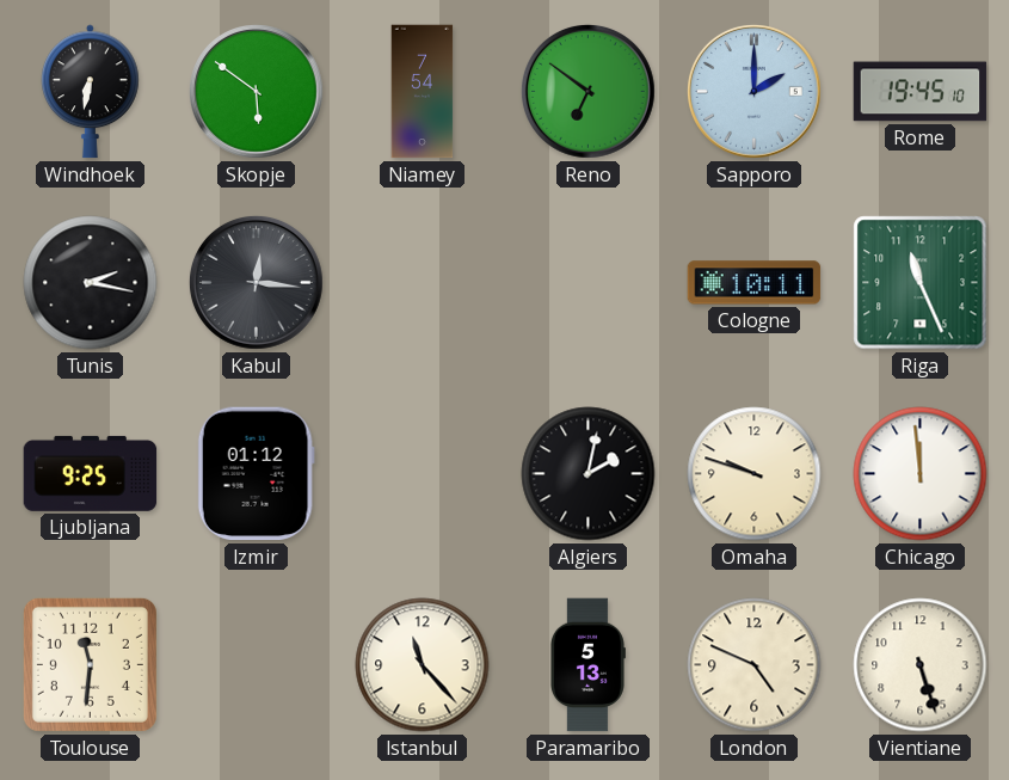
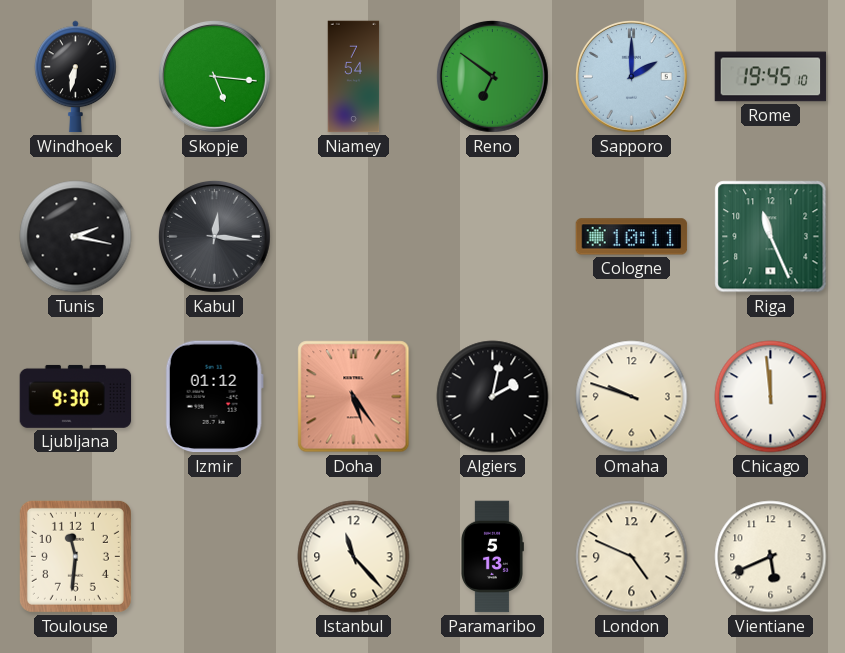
Skopje: 5:51 -> 5:16 (214, 76)
Ljubljana: 9:25 -> 9:30 (76, 396)
Doha: none -> 5:24 (354, 397)
Vientiane: 5:27 -> 5:41 (771, 557)
